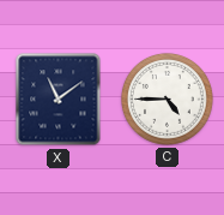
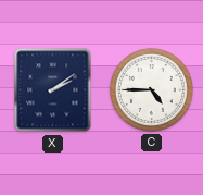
X: 11:09 -> 2:09 (53, 90)
